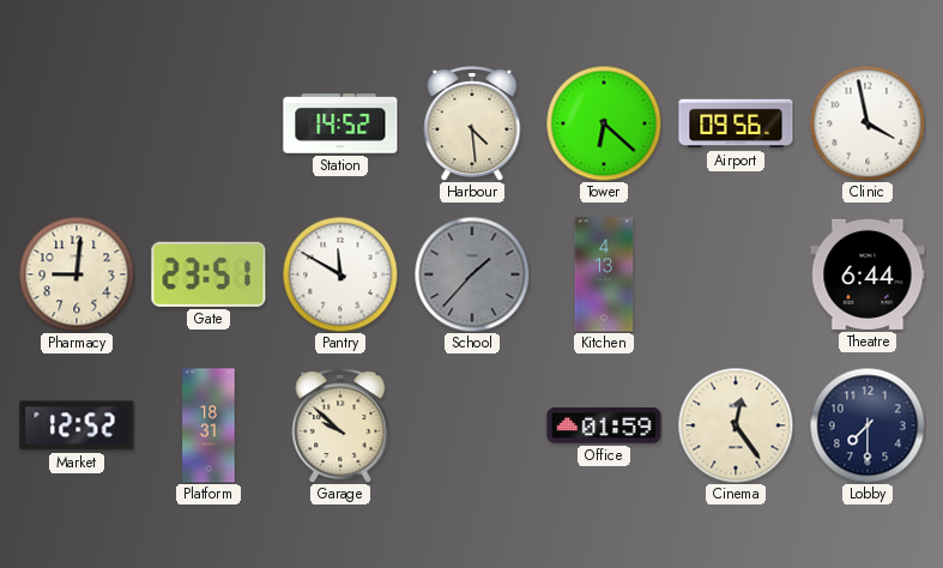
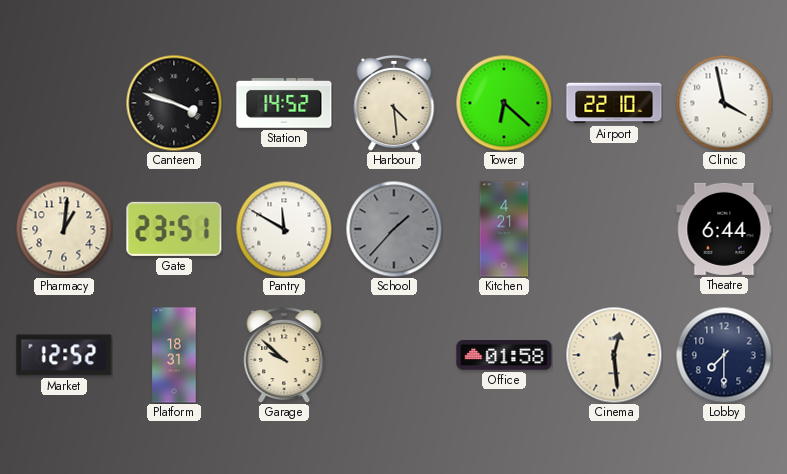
Canteen: none -> 3:48 (174, 103)
Airport: 09:56 -> 22:10 (614, 103)
Pharmacy: 9:01 -> 1:01 (64, 229)
Kitchen: 4:13 -> 4:21 (504, 229)
Office: 01:59 -> 01:58 (504, 355)
Cinema: 12:24 -> 12:29 (614, 355)
